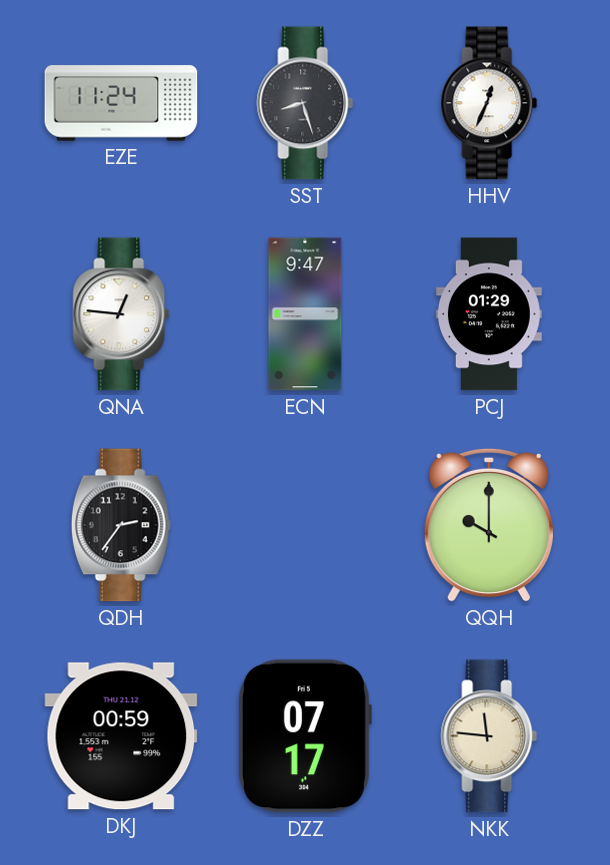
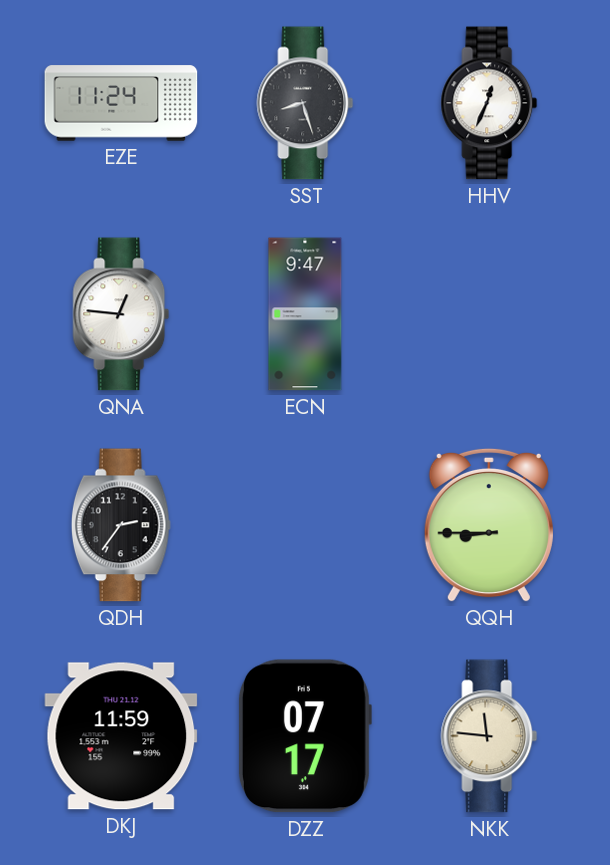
PCJ: 01:29 -> none (489, 314)
QQH: 10:00 -> 8:45 (489, 525)
DKJ: 00:59 -> 11:59 (121, 736)
